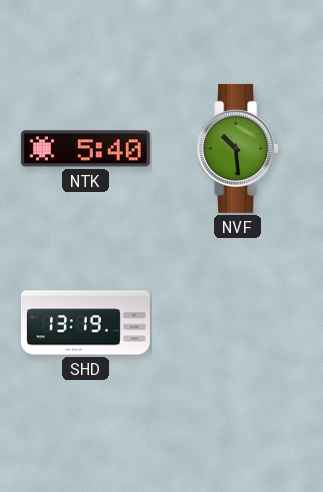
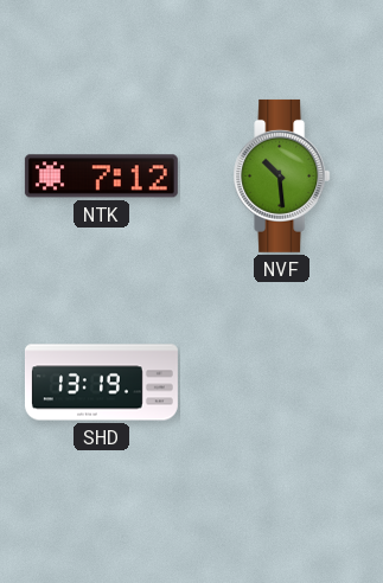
NTK: 5:40 -> 7:12 (101, 177)
